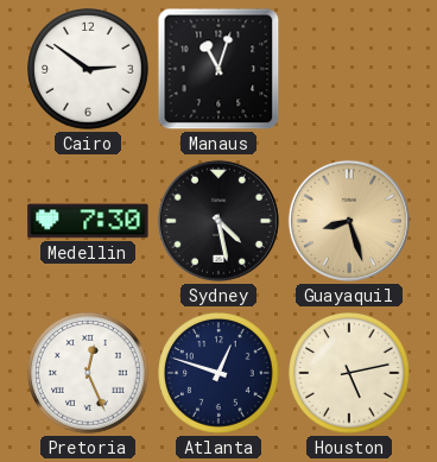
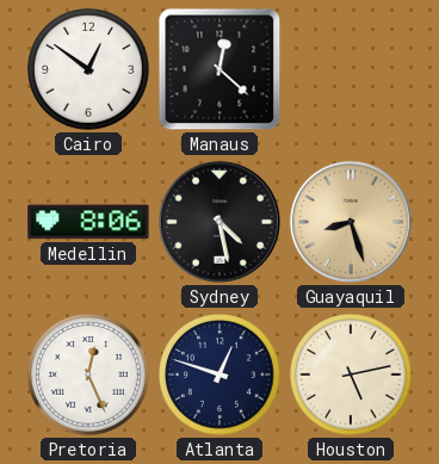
Cairo: 2:51 -> 12:51 (88, 69)
Manaus: 11:03 -> 12:22 (219, 69)
Medellin: 7:30 -> 8:06 (88, 222)
